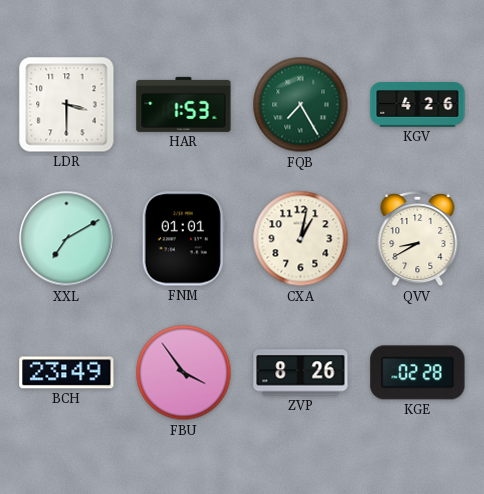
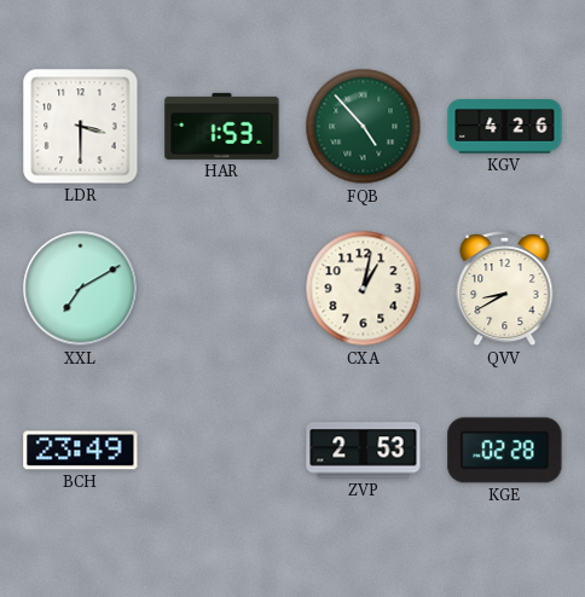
FQB: 7:25 -> 4:53 (364, 127)
FNM: 01:01 -> none (183, 239)
FBU: 3:54 -> none (184, 373)
ZVP: 8:26 -> 2:53 (364, 451)
